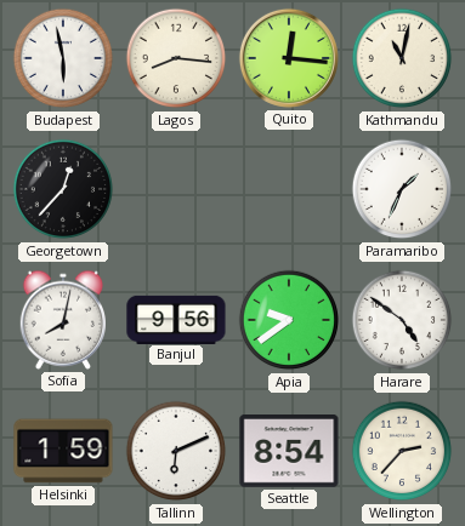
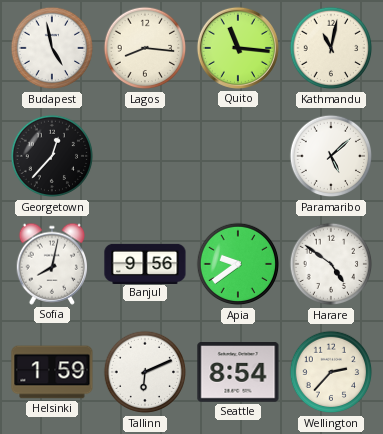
Budapest: 5:58 -> 4:58 (52, 48)
Quito: 12:16 -> 11:16 (238, 48)
Paramaribo: 1:34 -> 5:08 (331, 156)
